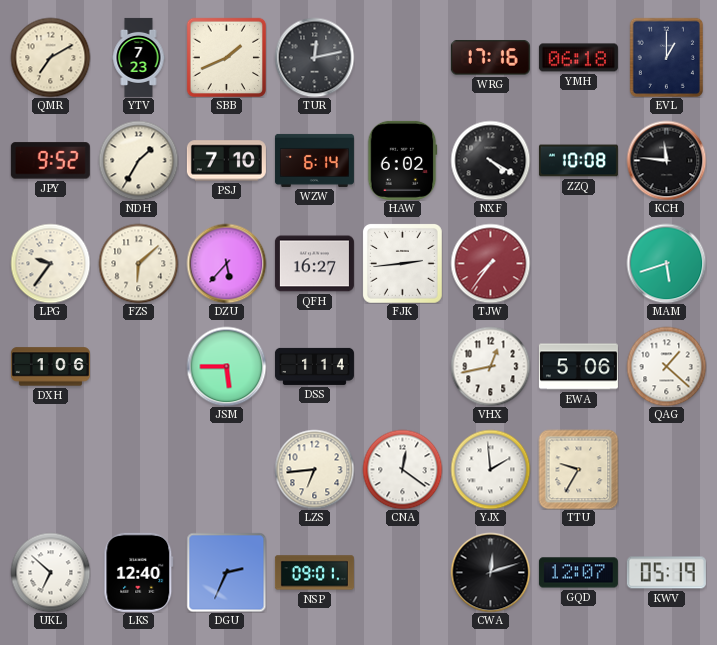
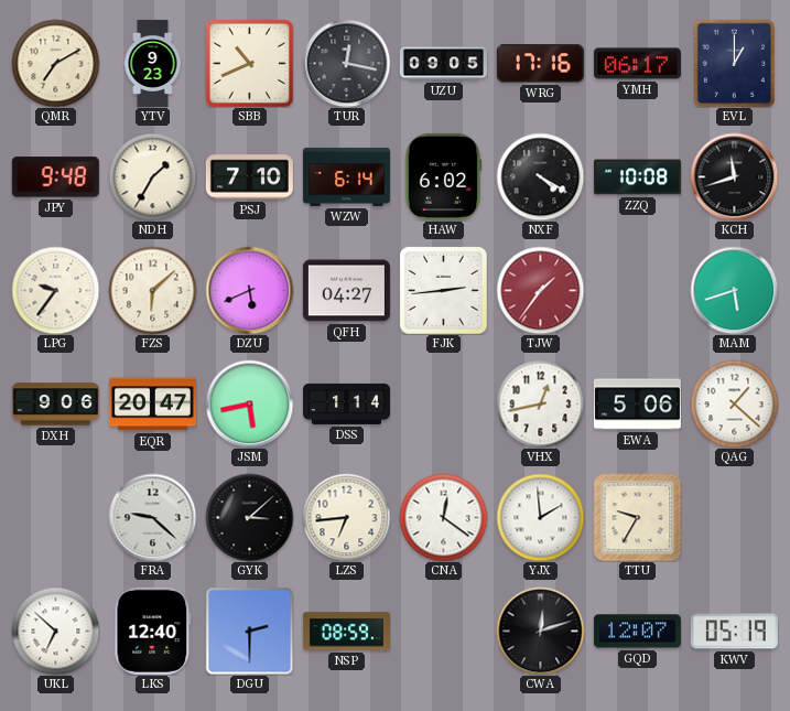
YTV: 7:23 -> 9:23 (153, 63)
SBB: 1:41 -> 10:41 (249, 63)
TUR: 12:13 -> 12:17 (346, 63)
UZU: none -> 09:05 (443, 64)
YMH: 06:18 -> 06:17 (637, 64)
JPY: 9:52 -> 9:48 (55, 177)
KCH: 11:46 -> 11:42 (734, 176)
DZU: 5:37 -> 5:41 (249, 290)
QFH: 16:27 -> 04:27 (346, 291)
TJW: 7:36 -> 1:36 (540, 290)
DXH: 1:06 -> 9:06 (55, 405)
EQR: none -> 20:47 (152, 405)
JSM: 5:45 -> 5:43 (249, 403)
FRA: none -> 9:22 (152, 517)
GYK: none -> 3:08 (249, 517)
DGU: 2:34 -> 2:30 (249, 631)
NSP: 09:01 -> 08:59 (346, 632)
